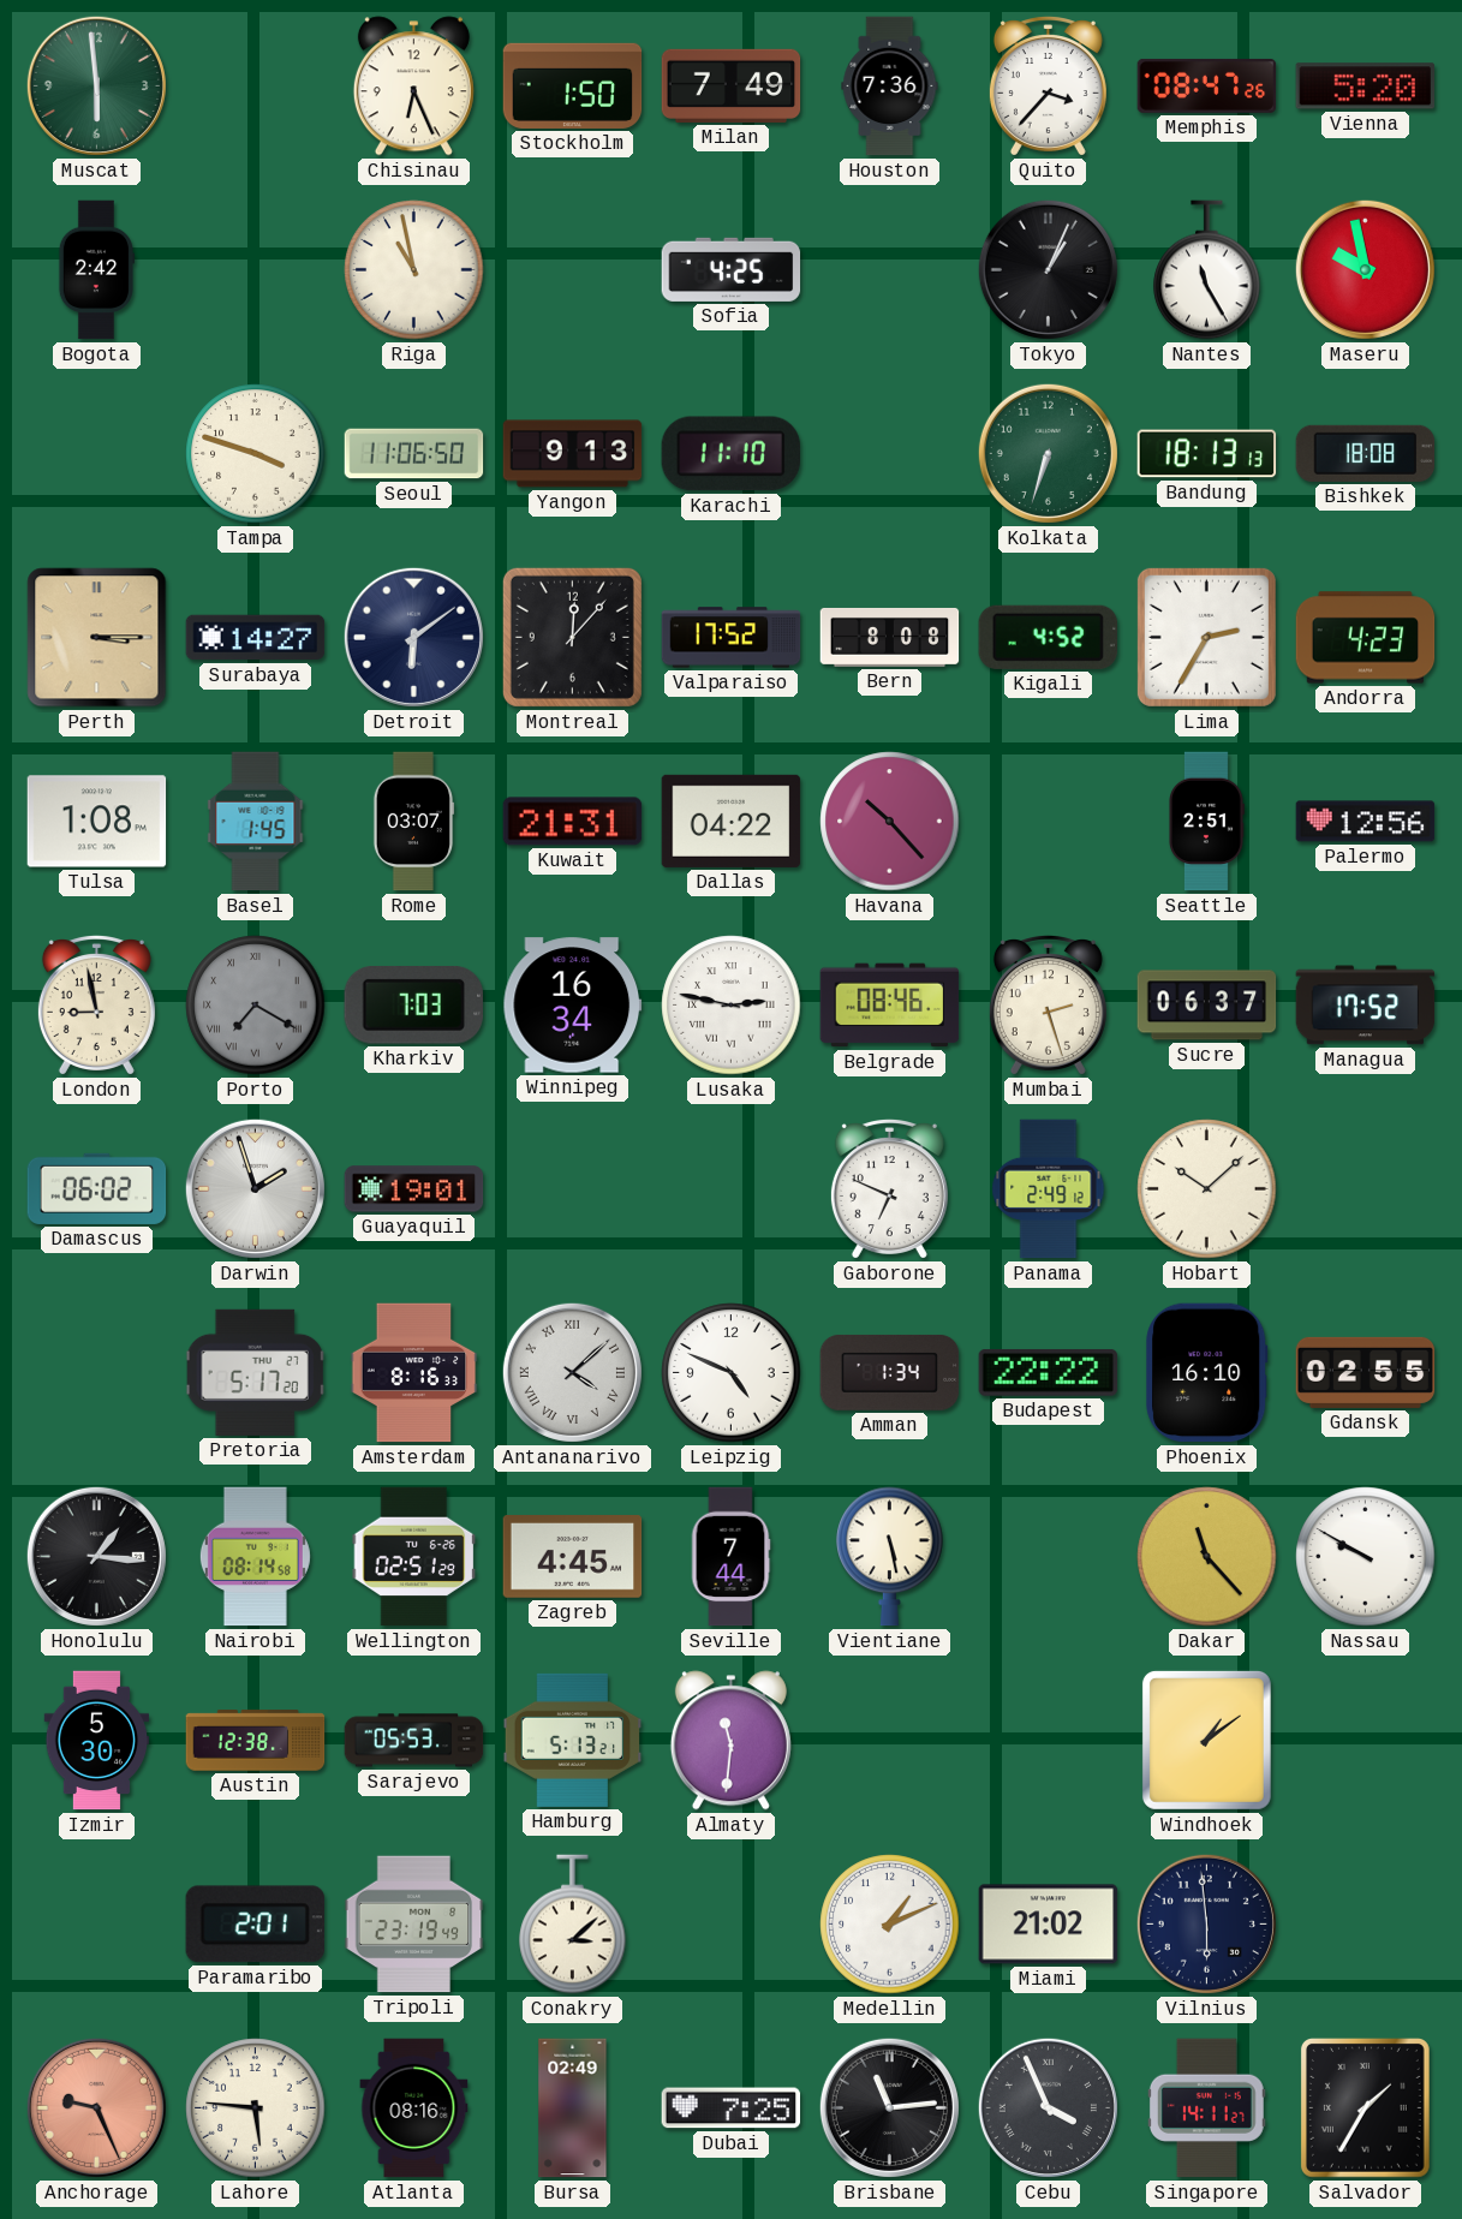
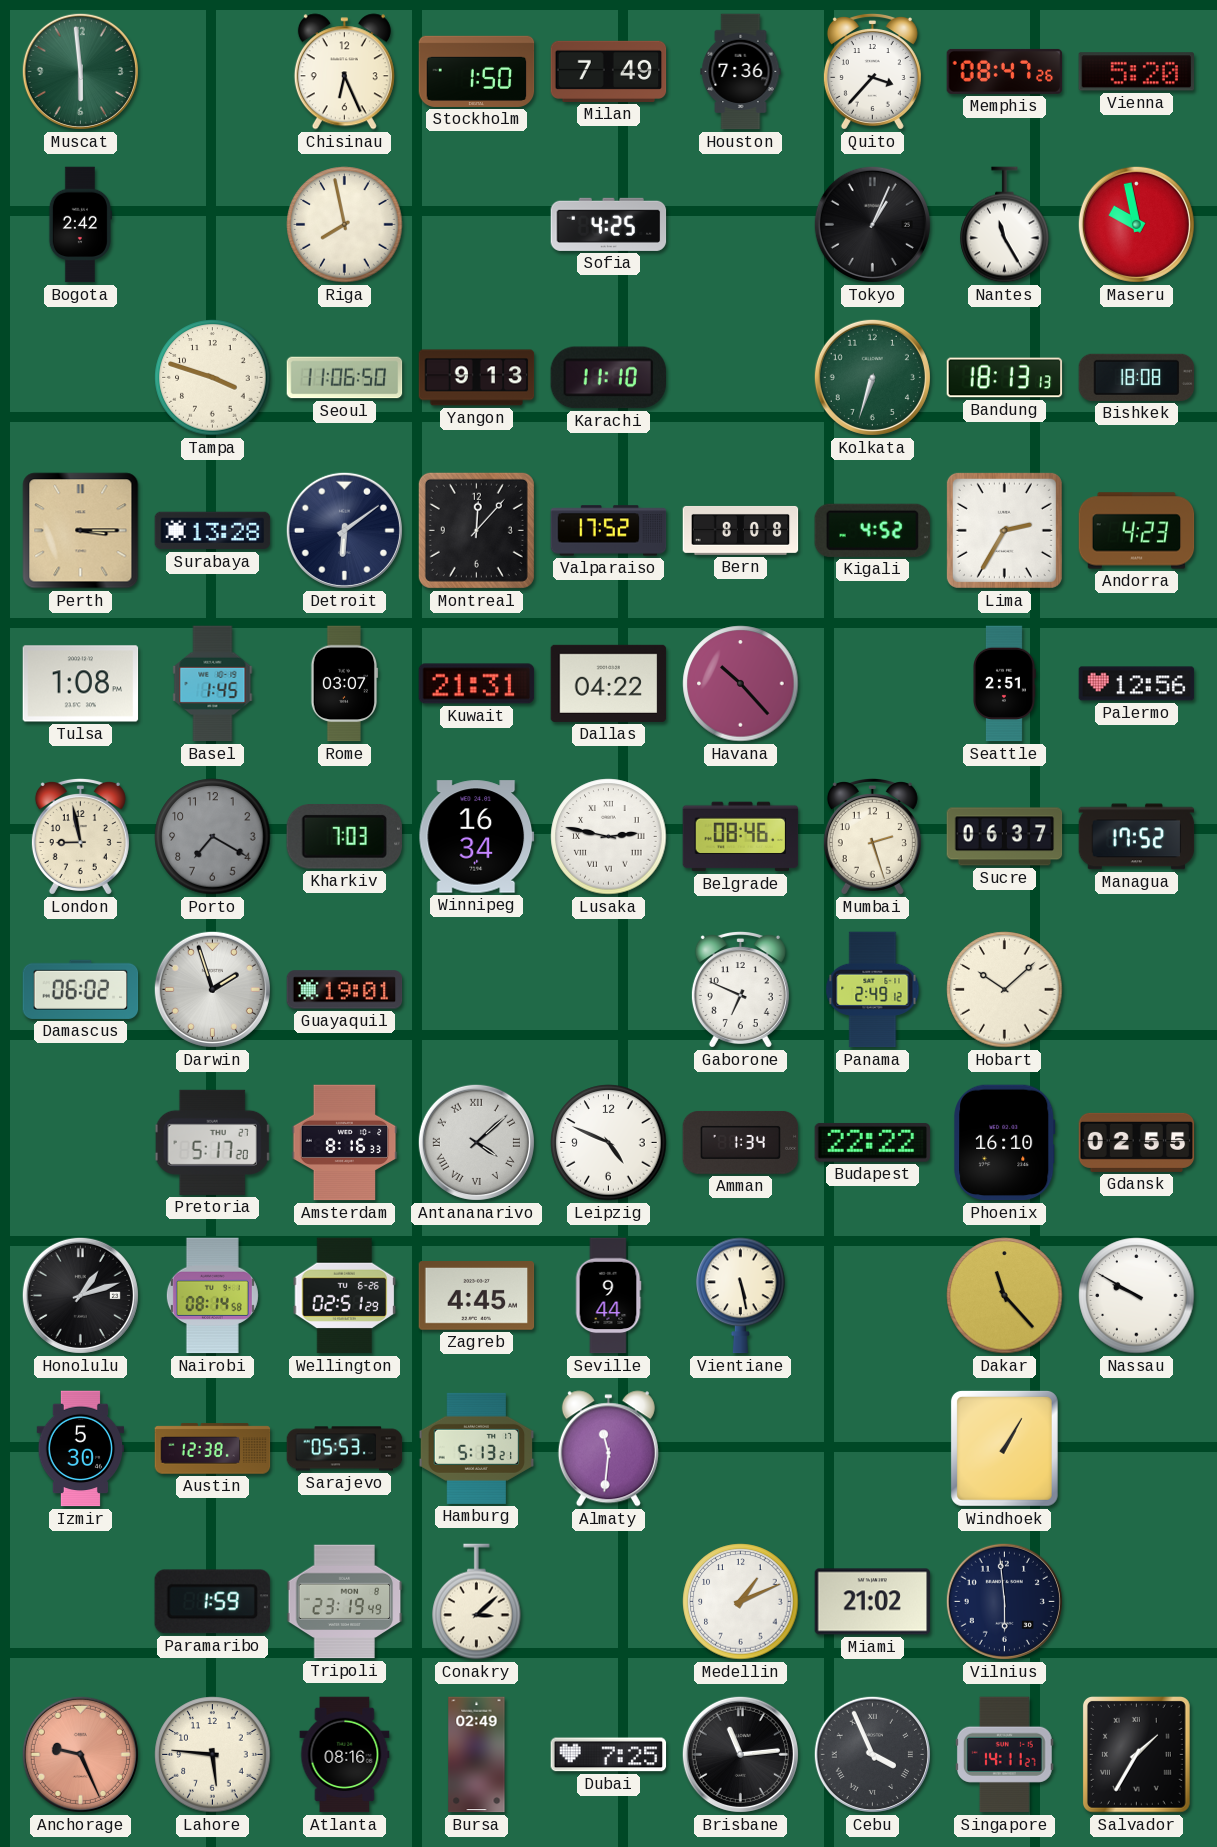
Riga: 10:58 -> 7:58 (345, 225)
Surabaya: 14:27 -> 13:28 (213, 531)
Porto numerals: Roman -> Arabic (213, 837)
Honolulu: 1:16 -> 1:12 (80, 1295)
Seville: 7:44 -> 9:44 (608, 1296)
Windhoek: 1:09 -> 1:05 (1004, 1448)
Paramaribo: 2:01 -> 1:59 (212, 1602)
